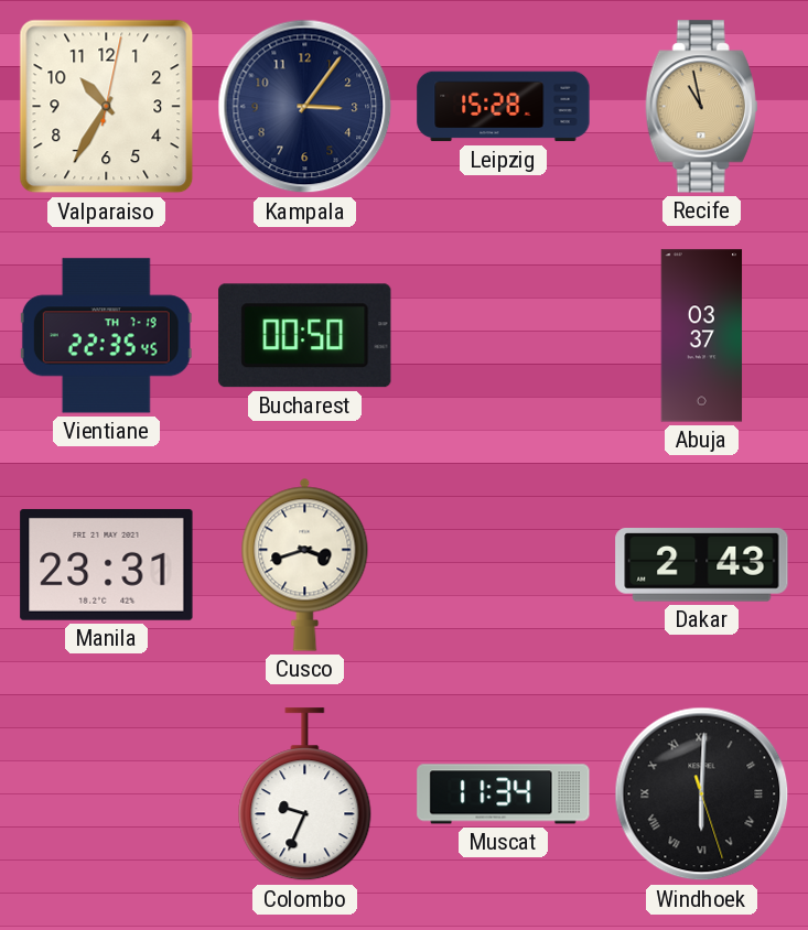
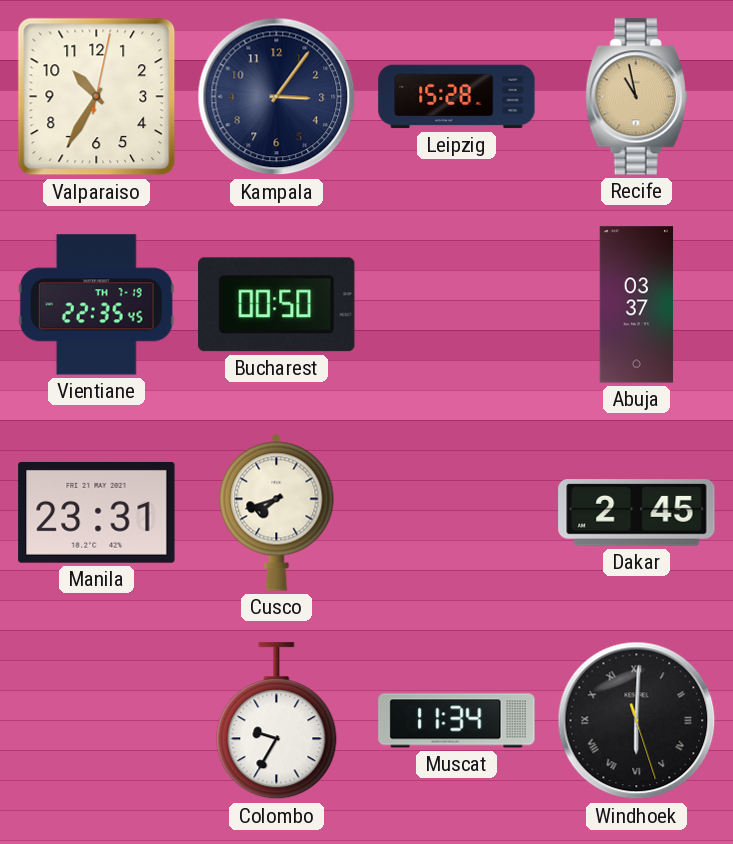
Cusco: 3:42 -> 7:42 (277, 512)
Dakar: 2:43 -> 2:45 (637, 513)
Colombo: 9:34 -> 9:35 (277, 721)
